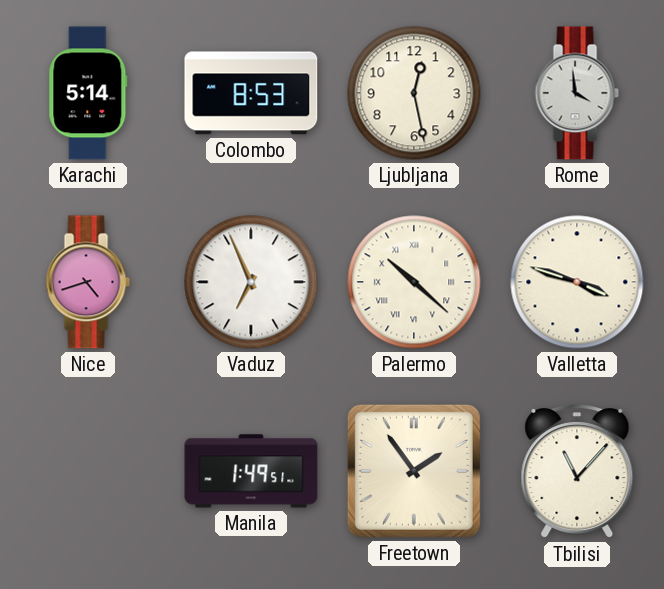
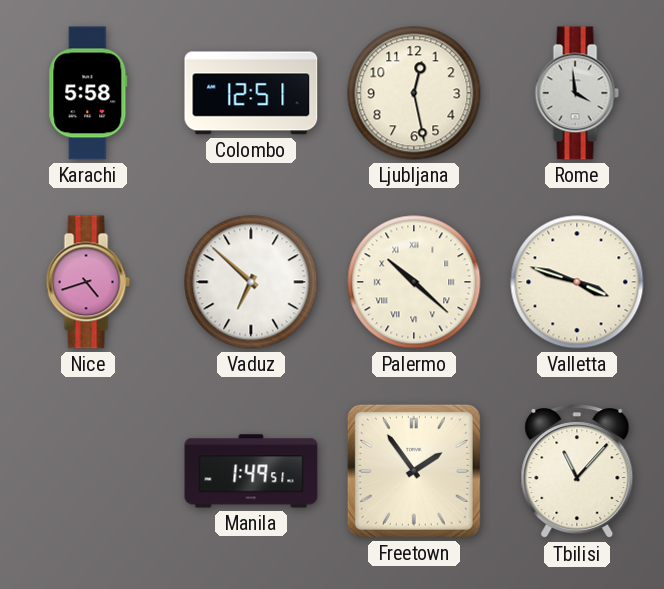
Karachi: 5:14 -> 5:58 (88, 93)
Colombo: 8:53 -> 12:51 (251, 93)
Vaduz: 6:56 -> 6:52 (251, 282)
